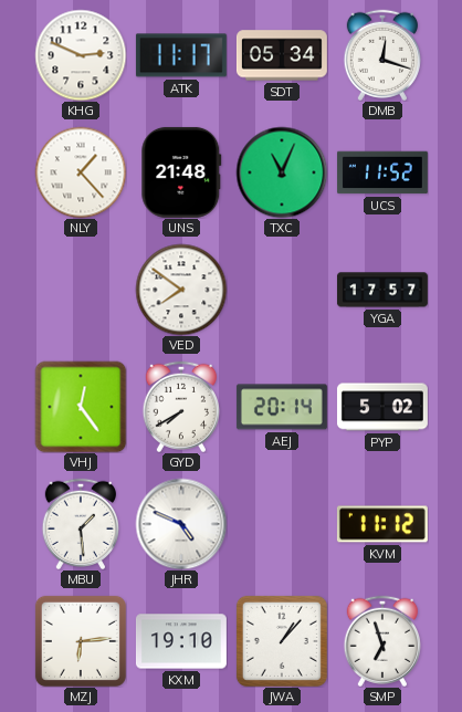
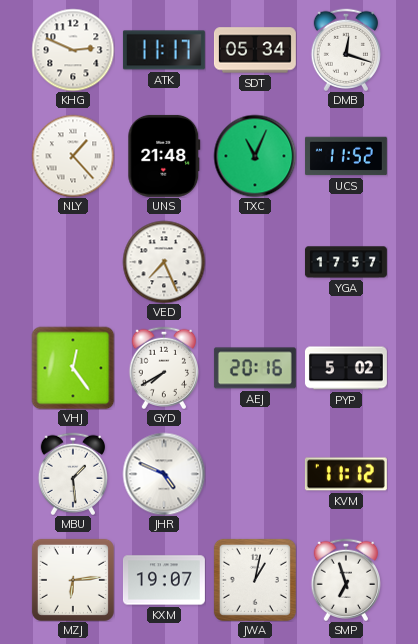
VED: 7:51 -> 7:26 (164, 262)
AEJ: 20:14 -> 20:16 (255, 368)
KXM: 19:10 -> 19:07 (164, 580)
JWA: 1:07 -> 1:02 (255, 580)
